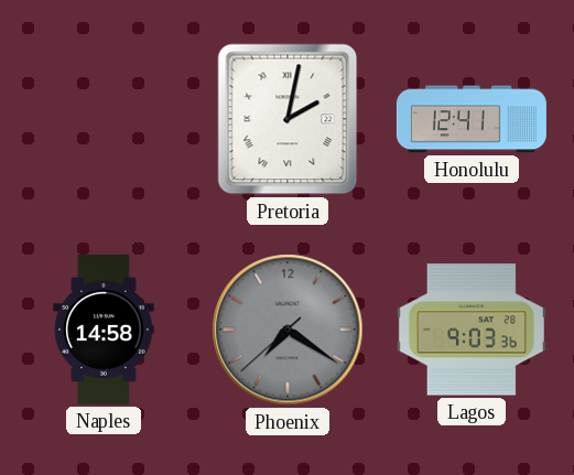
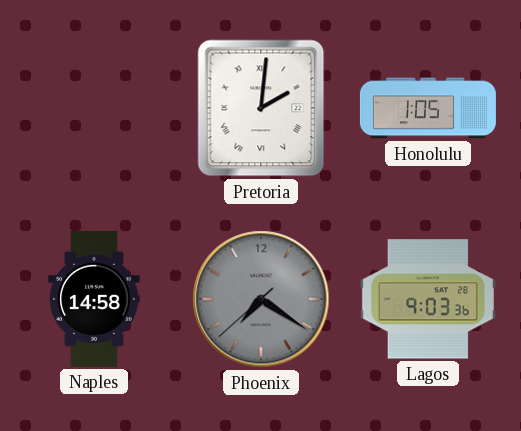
Pretoria: 2:02 -> 2:01 (261, 108)
Honolulu: 12:41 -> 1:05 (428, 108)
